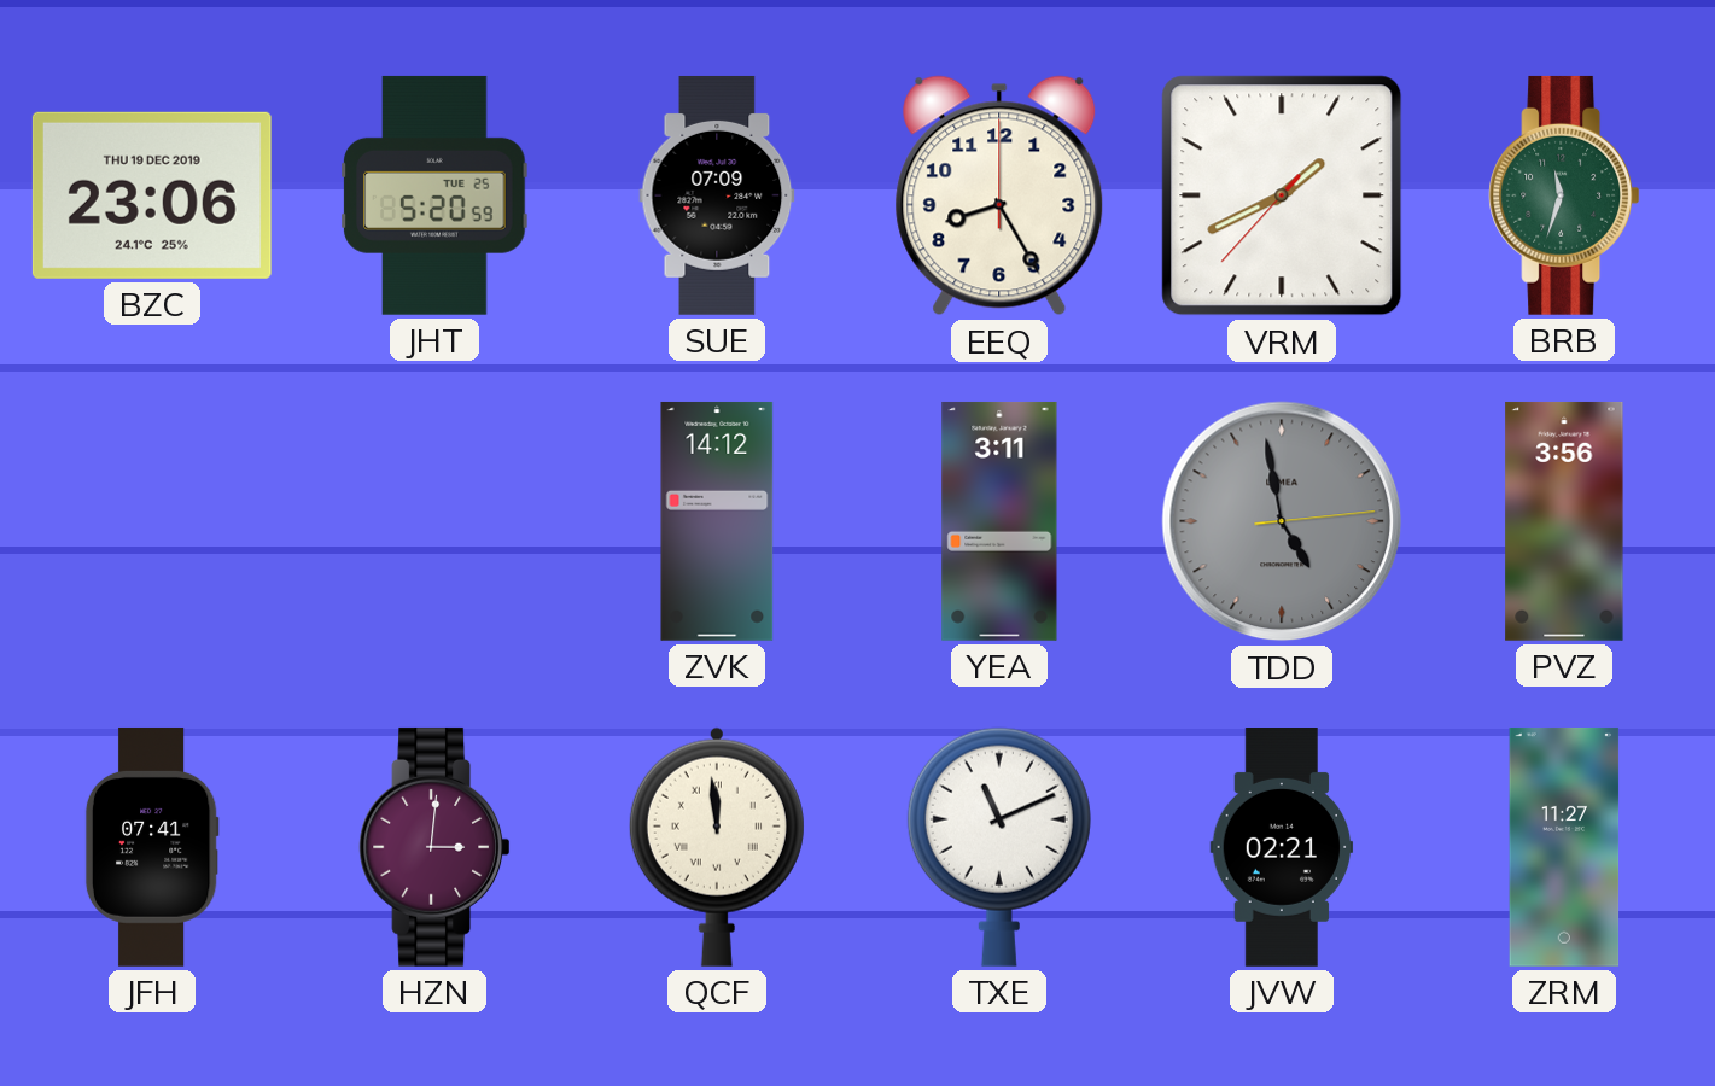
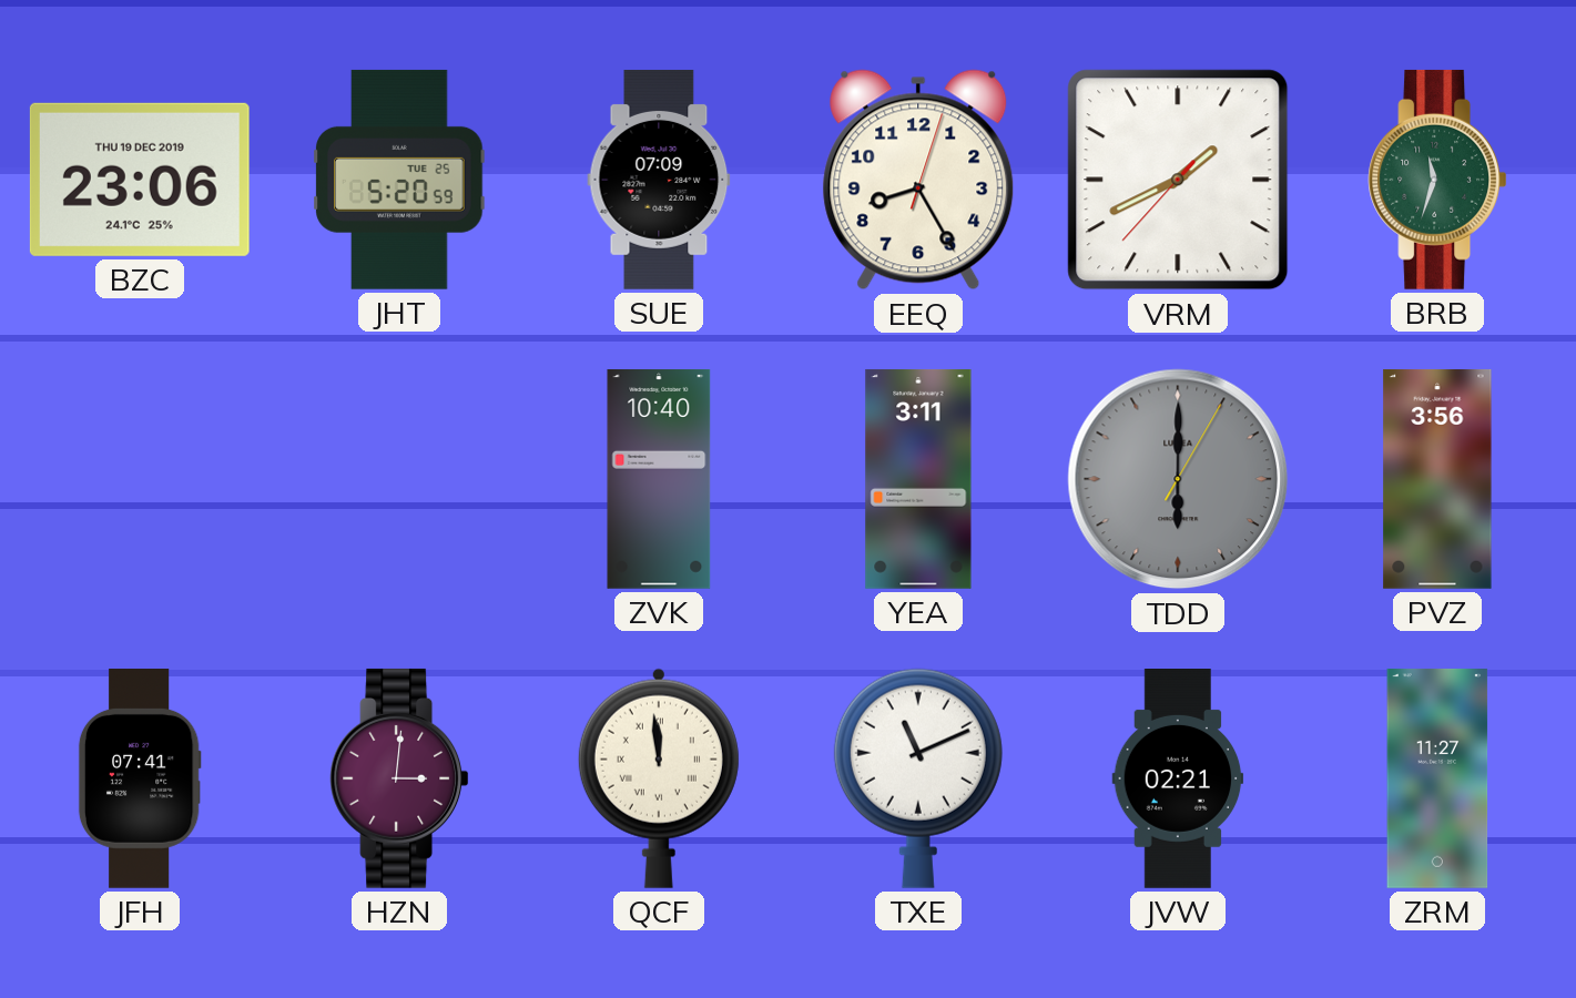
EEQ: 8:25:00 -> 8:25:03 (918, 180)
ZVK: 14:12 -> 10:40 (659, 479)
TDD: 4:58 -> 6:00 (1178, 479)
